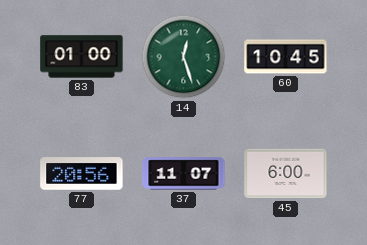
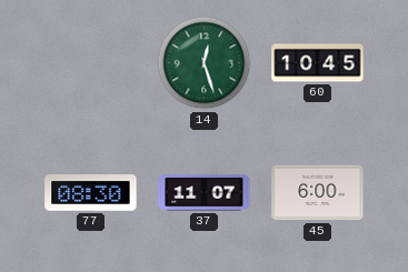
83: 01:00 -> none (82, 57)
77: 20:56 -> 08:30 (91, 193)
